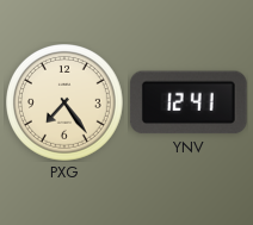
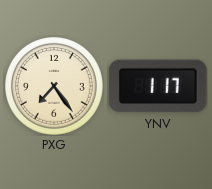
YNV: 12:41 -> 1:17 (158, 86)
